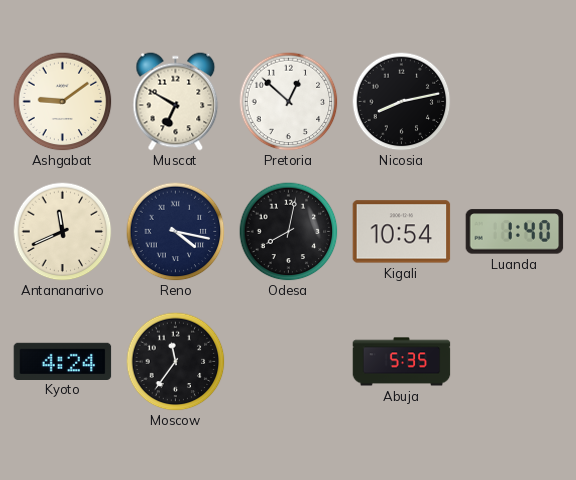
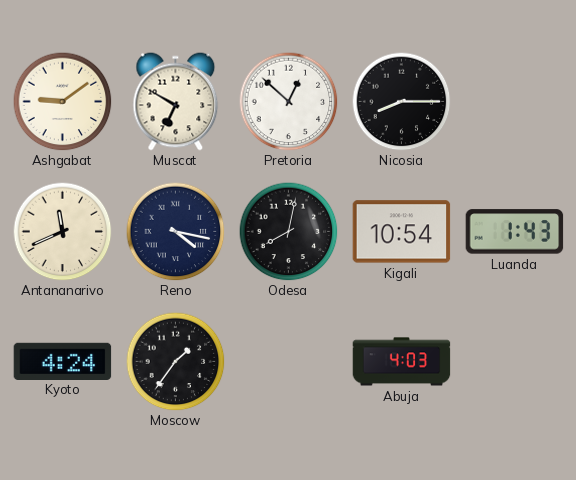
Nicosia: 8:13 -> 8:15 (402, 102)
Luanda: 1:40 -> 1:43 (515, 232)
Moscow: 11:36 -> 1:36 (176, 362)
Abuja: 5:35 -> 4:03 (402, 362)
